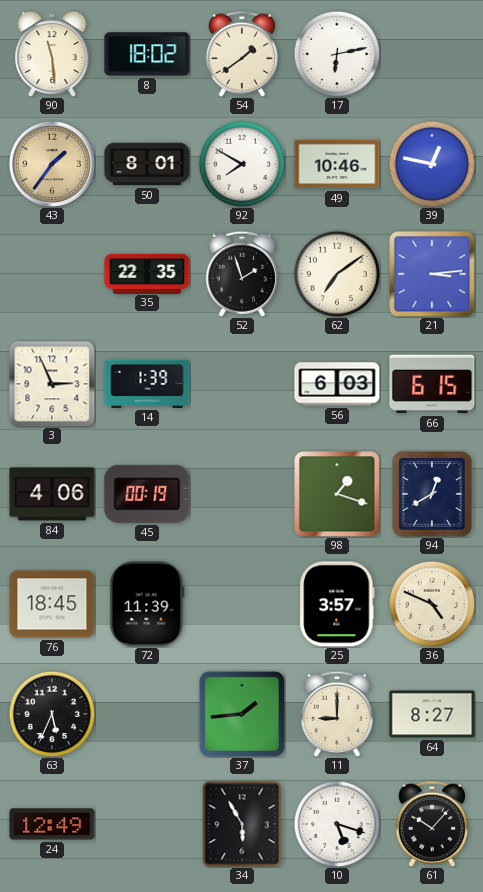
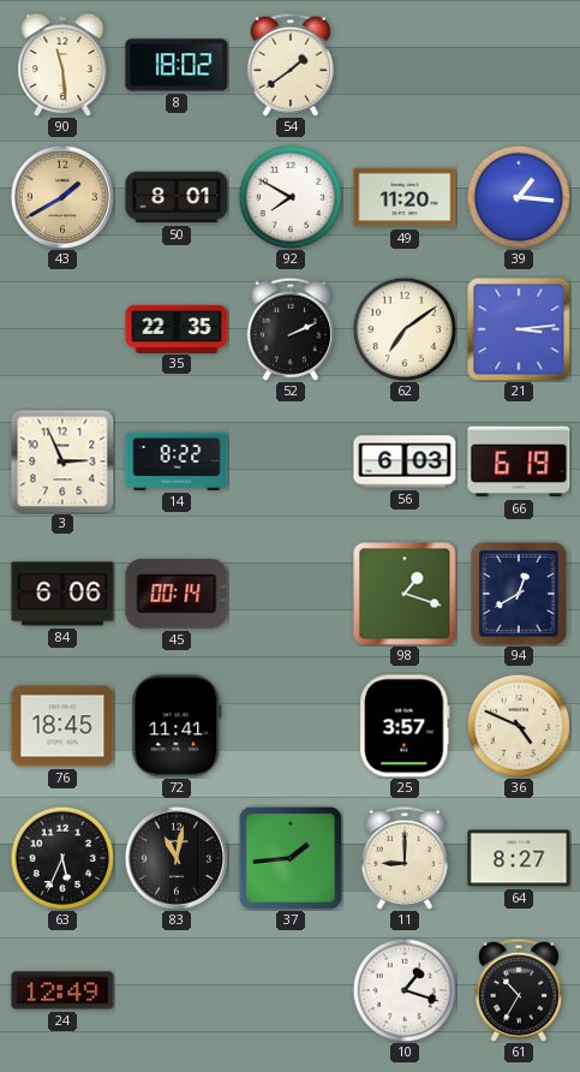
17: 6:13 -> none (337, 54)
43: 1:36 -> 1:40 (61, 196)
49: 10:46 -> 11:20 (405, 197)
39: 12:47 -> 1:16 (519, 197)
52: 1:57 -> 2:11 (291, 329)
14: 1:39 -> 8:22 (177, 461)
66: 6:15 -> 6:19 (519, 461)
84: 4:06 -> 6:06 (62, 594)
45: 00:19 -> 00:14 (177, 594)
72: 11:39 -> 11:41 (177, 726)
83: none -> 11:02 (175, 857)
34: 5:55 -> none (242, 824)
10: 5:18 -> 1:18 (405, 990)
61: 10:07 -> 10:35 (519, 990)
